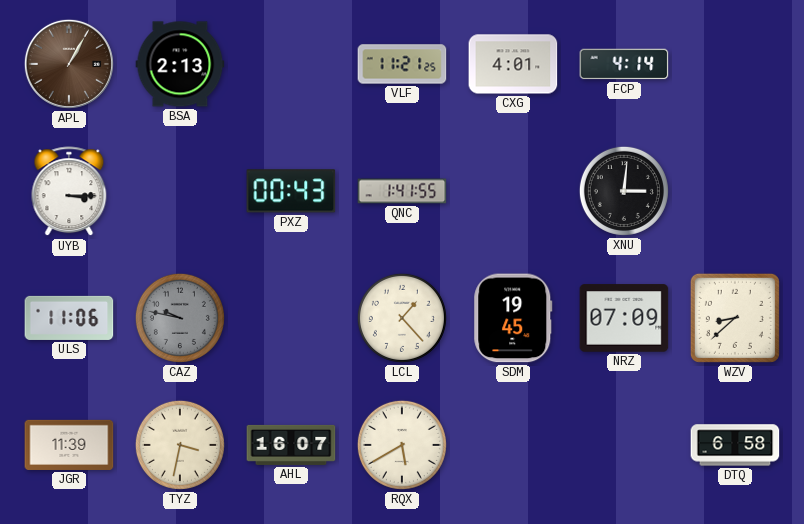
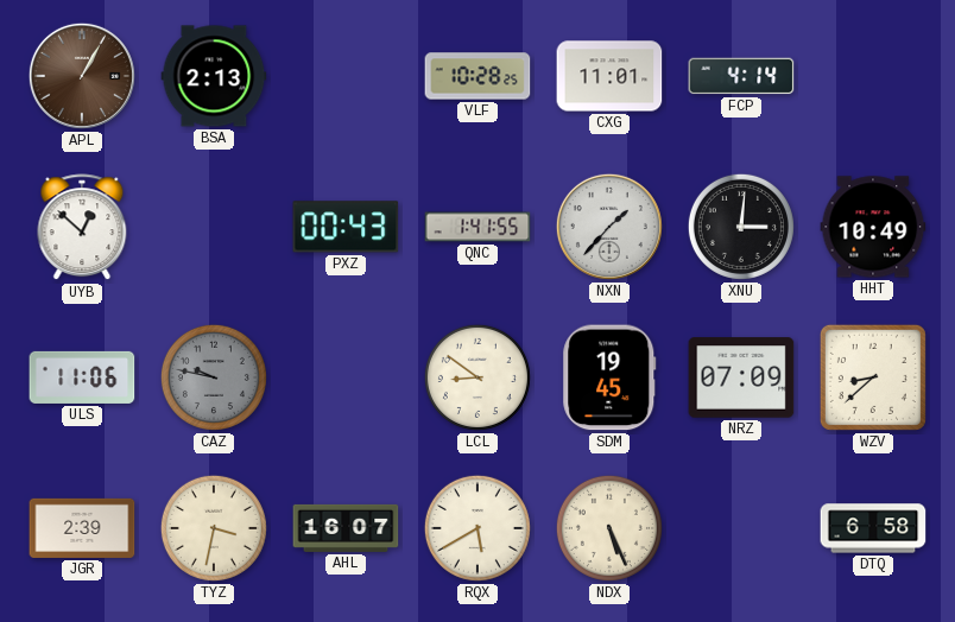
VLF: 11:21 -> 10:28 (477, 76)
CXG: 4:01 -> 11:01 (609, 76)
UYB: 3:15 -> 12:52 (82, 228)
NXN: none -> 1:37 (609, 227)
HHT: none -> 10:49 (873, 227)
LCL: 1:23 -> 8:51 (477, 377)
JGR: 11:39 -> 2:39 (82, 528)
NDX: none -> 5:26 (609, 528)
